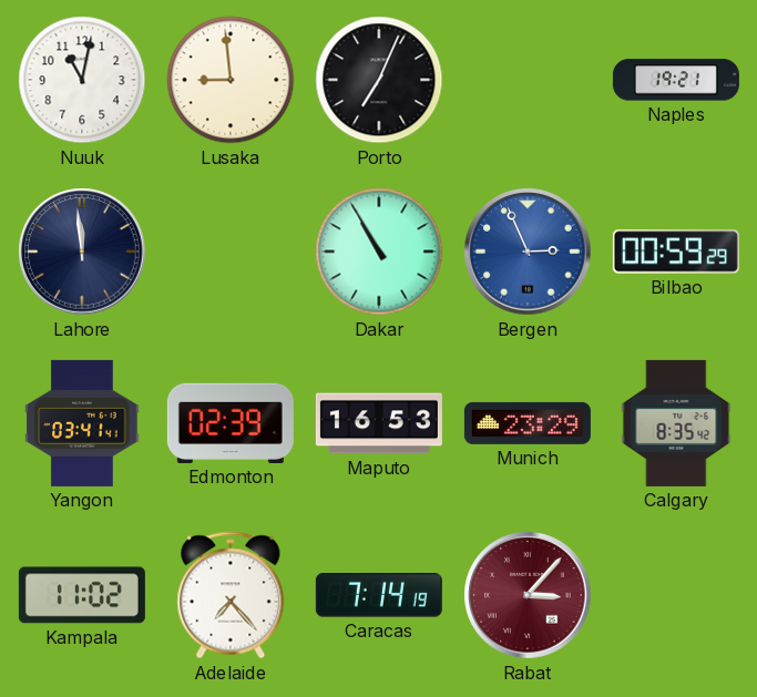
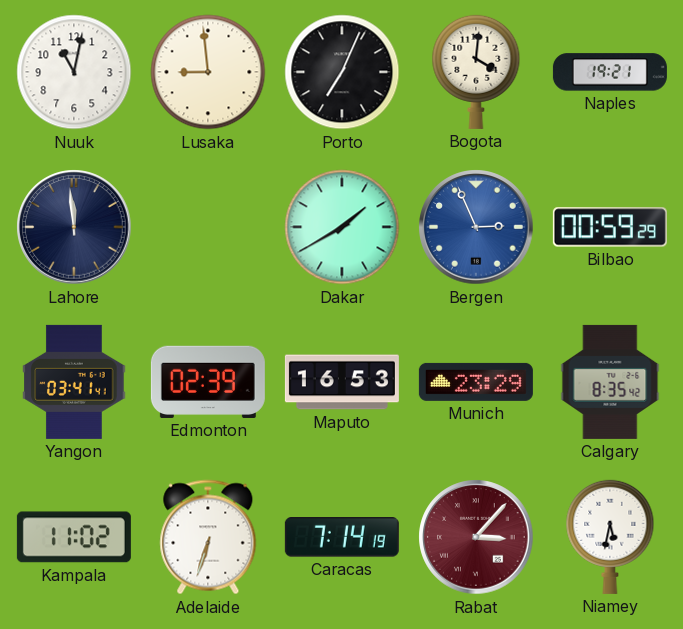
Bogota: none -> 4:01 (476, 72)
Dakar: 10:55 -> 1:40 (342, 227)
Adelaide: 7:23 -> 6:33 (208, 537)
Niamey: none -> 5:32 (610, 537)
